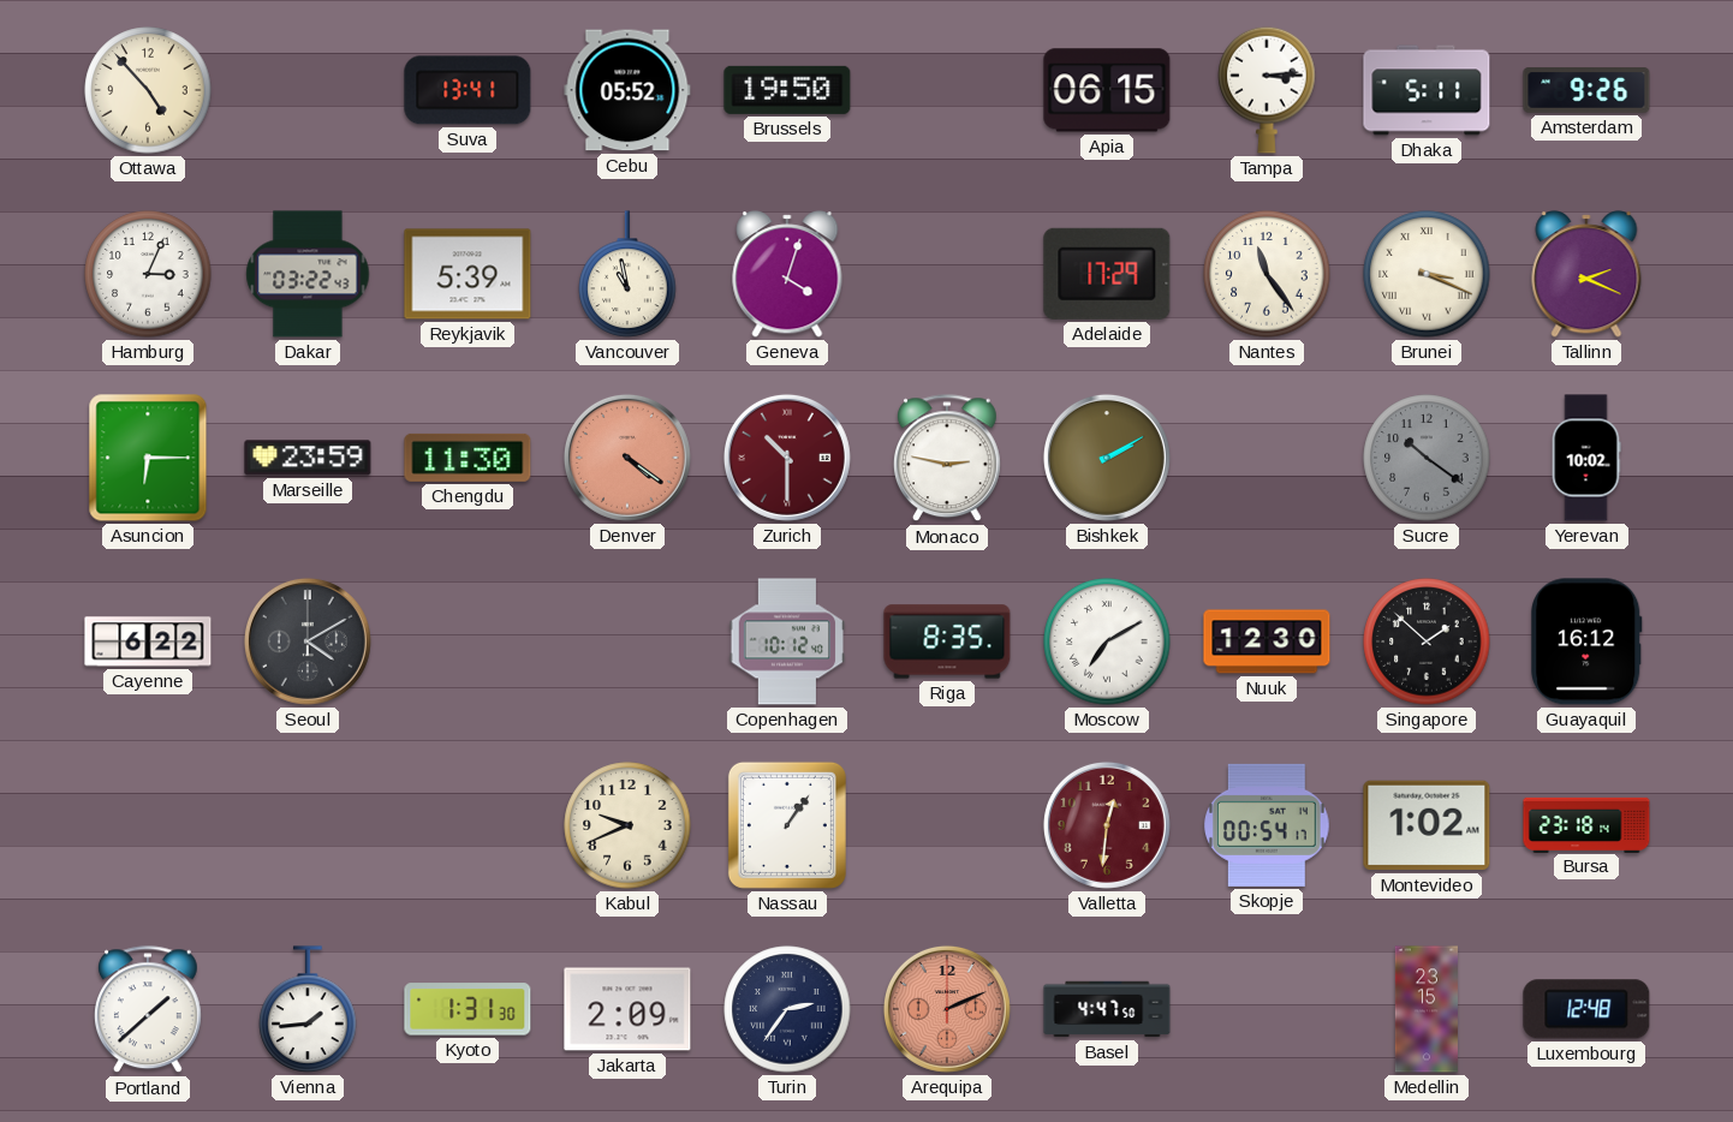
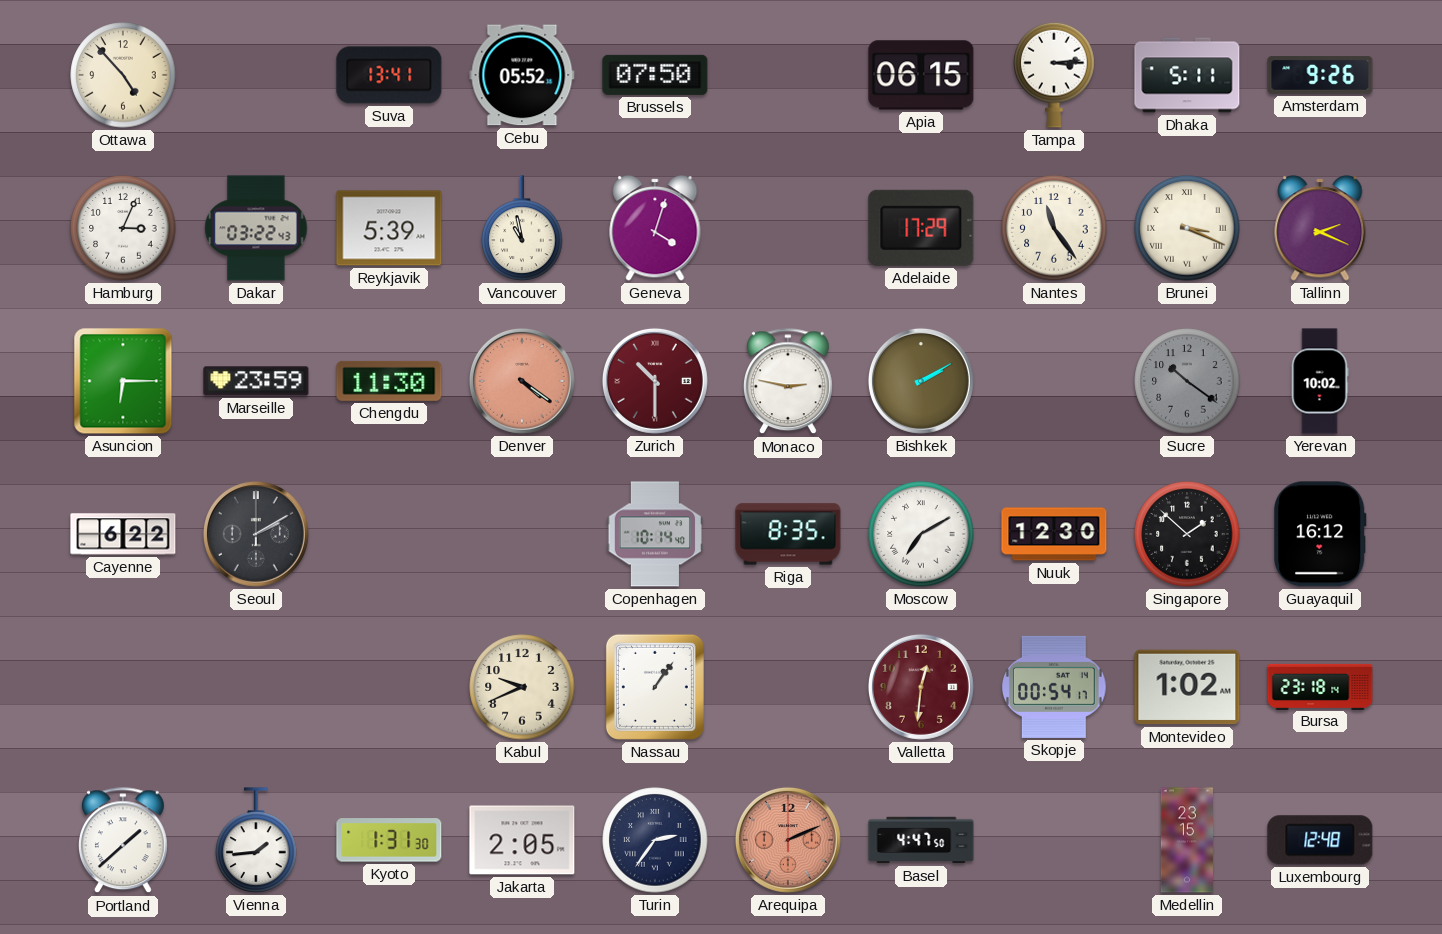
Brussels: 19:50 -> 07:50 (655, 75)
Seoul: 4:10 -> 2:10 (256, 534)
Copenhagen: 10:12 -> 10:14 (655, 534)
Jakarta: 2:09 -> 2:05 (522, 840)
